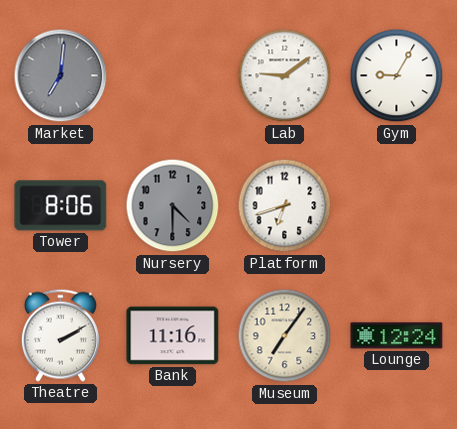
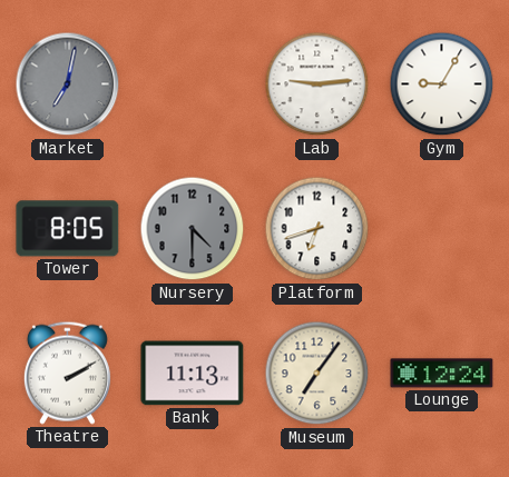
Market: 7:01 -> 7:02 (68, 85)
Lab: 9:09 -> 9:14 (317, 85)
Tower: 8:06 -> 8:05 (68, 229)
Bank: 11:16 -> 11:13 (193, 374)
